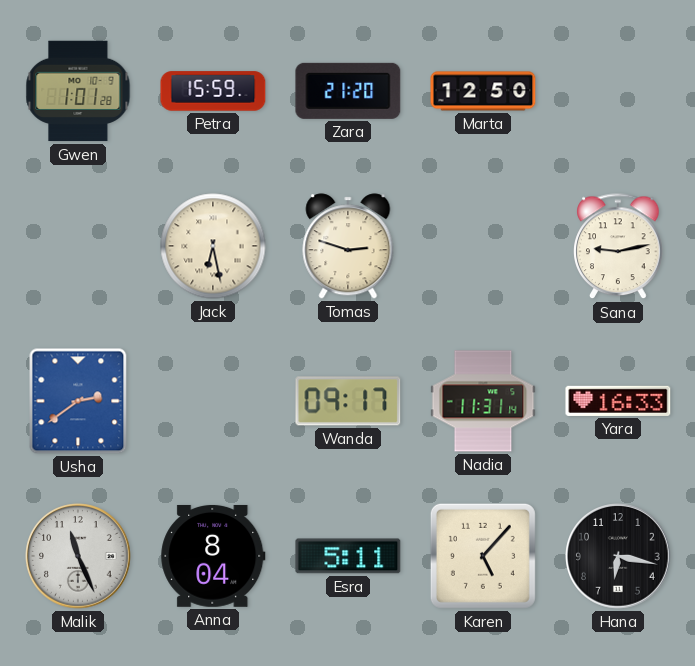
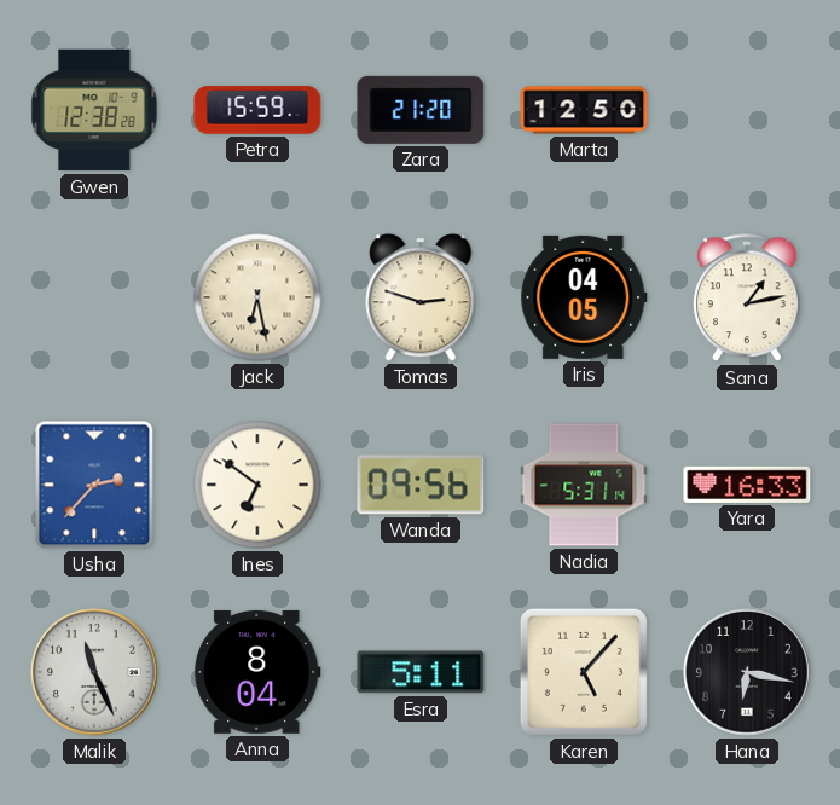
Gwen: 1:01 -> 12:38 (94, 110)
Iris: none -> 04:05 (584, 297)
Sana: 9:13 -> 1:13 (747, 299)
Usha: 2:39 -> 2:37 (94, 485)
Ines: none -> 6:51 (257, 485)
Wanda: 09:17 -> 09:56 (421, 485)
Nadia: 11:31 -> 5:31 (584, 485)
